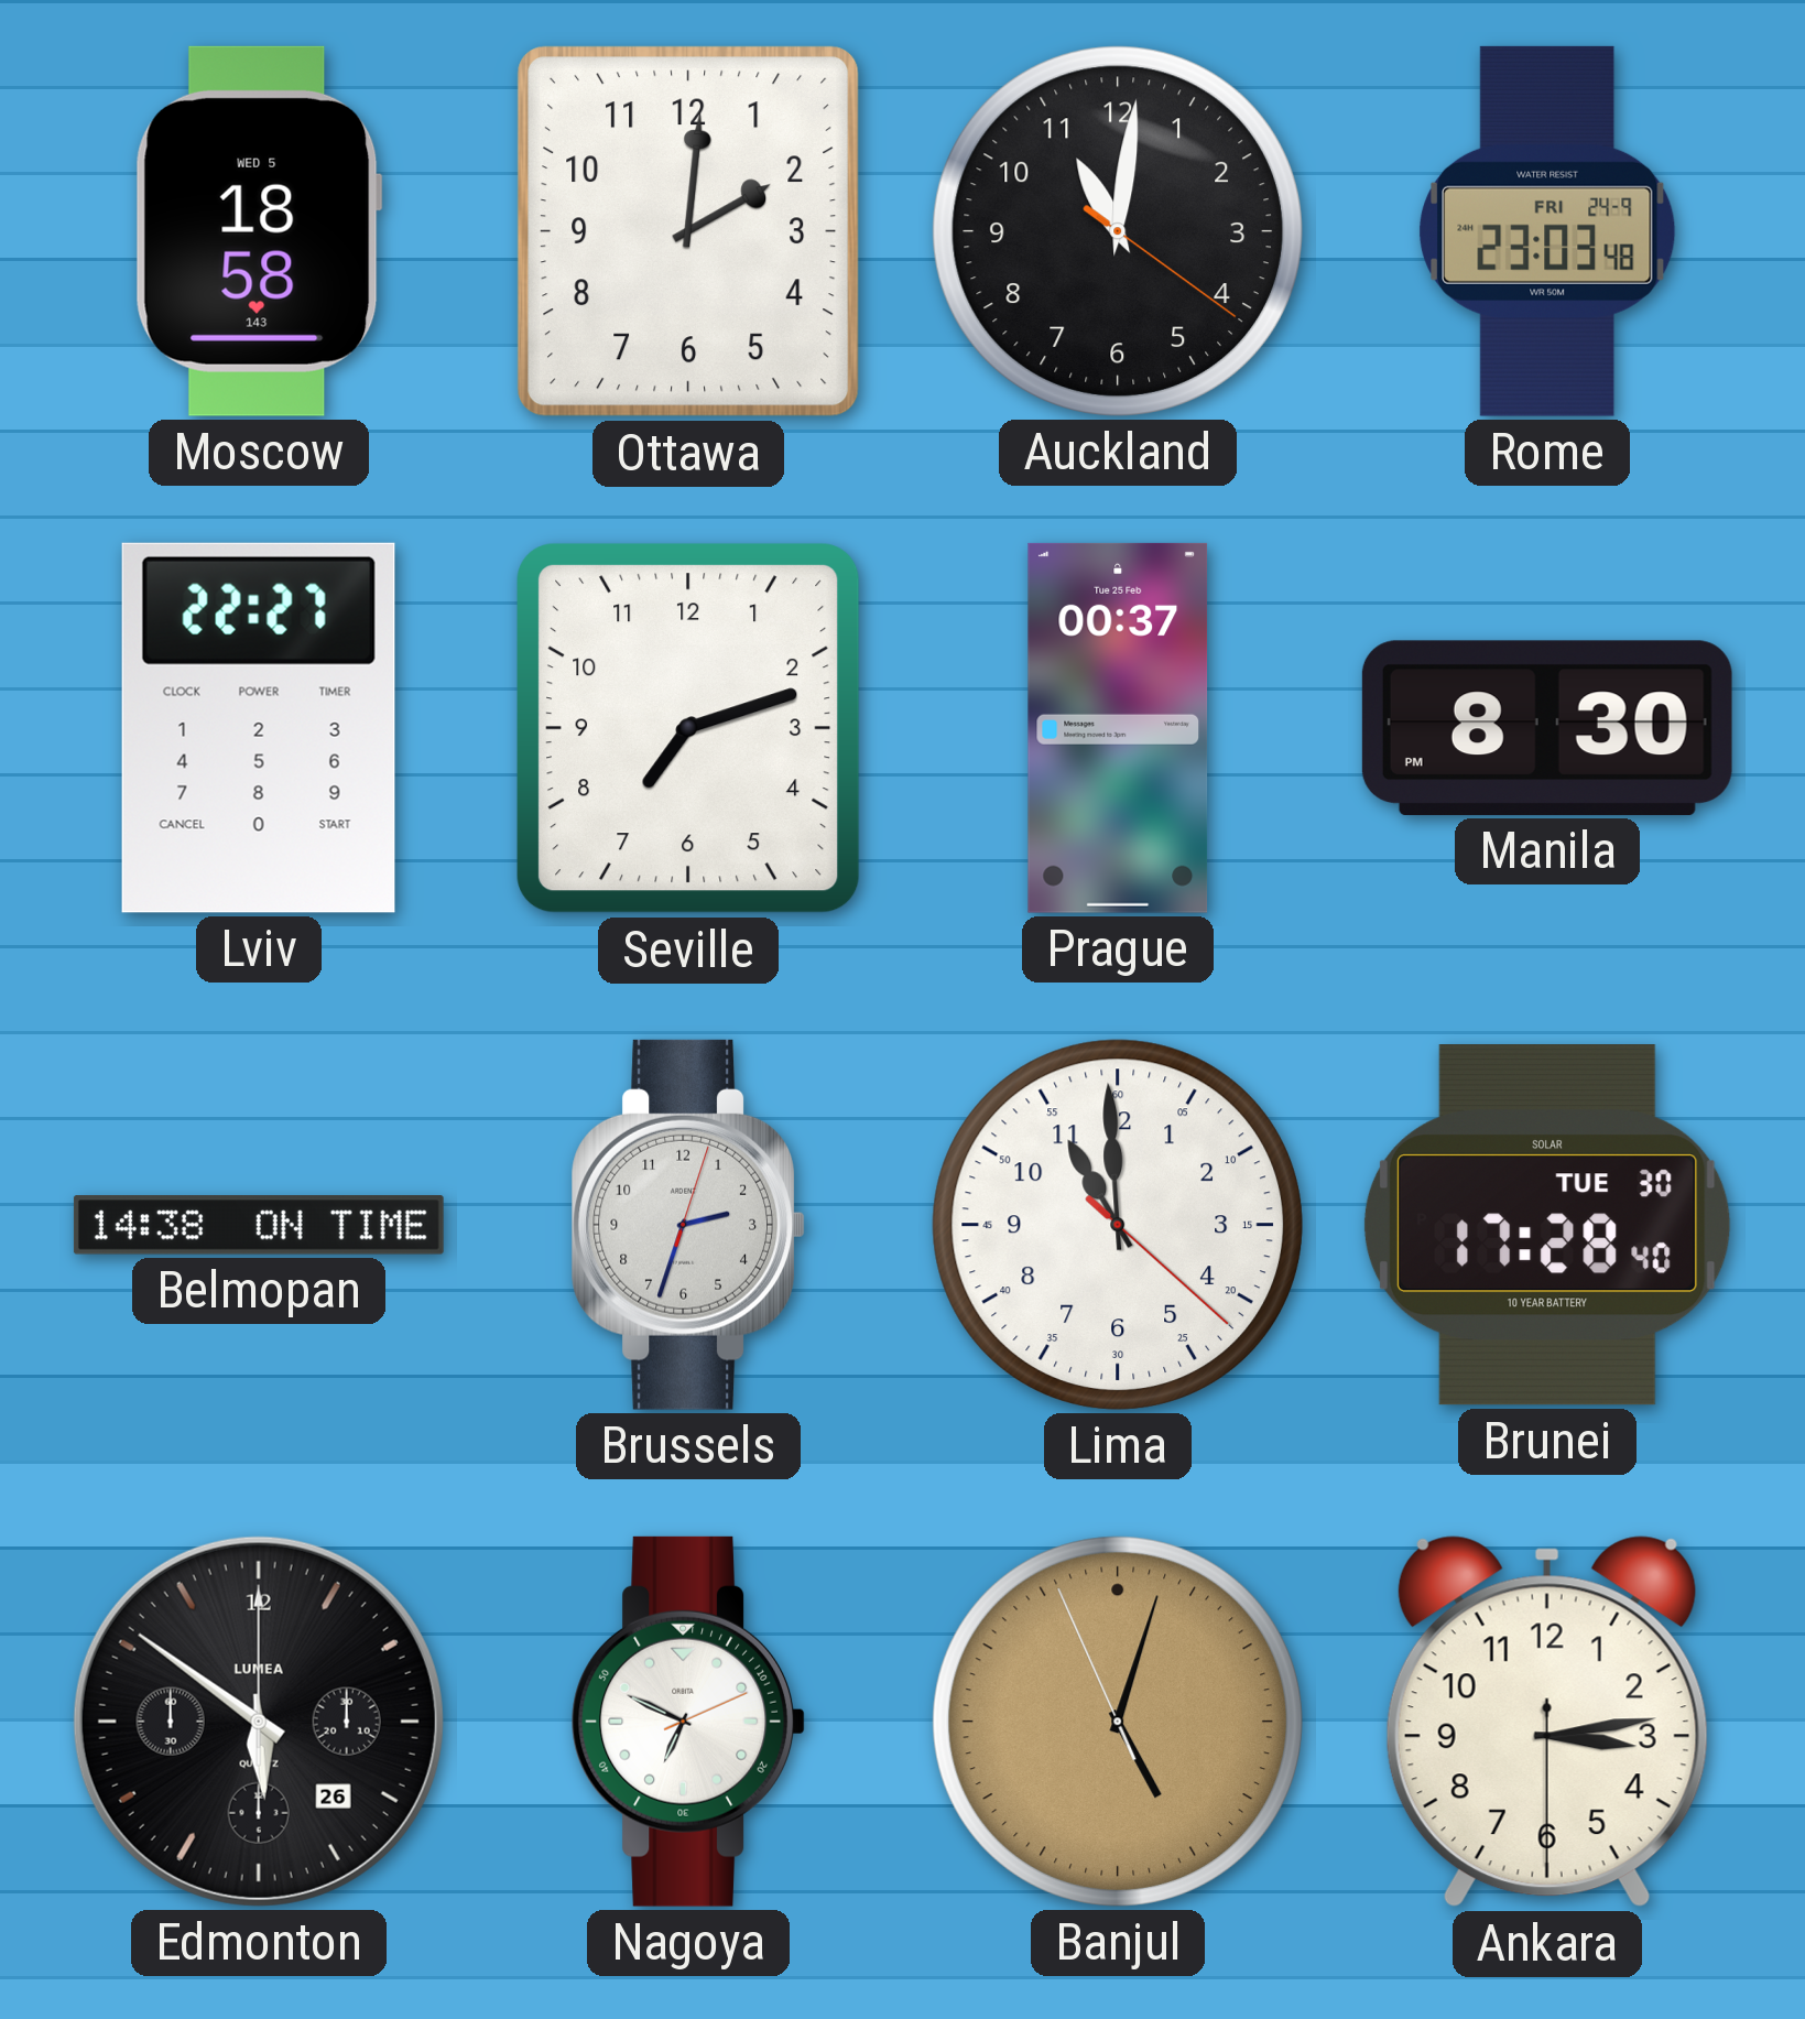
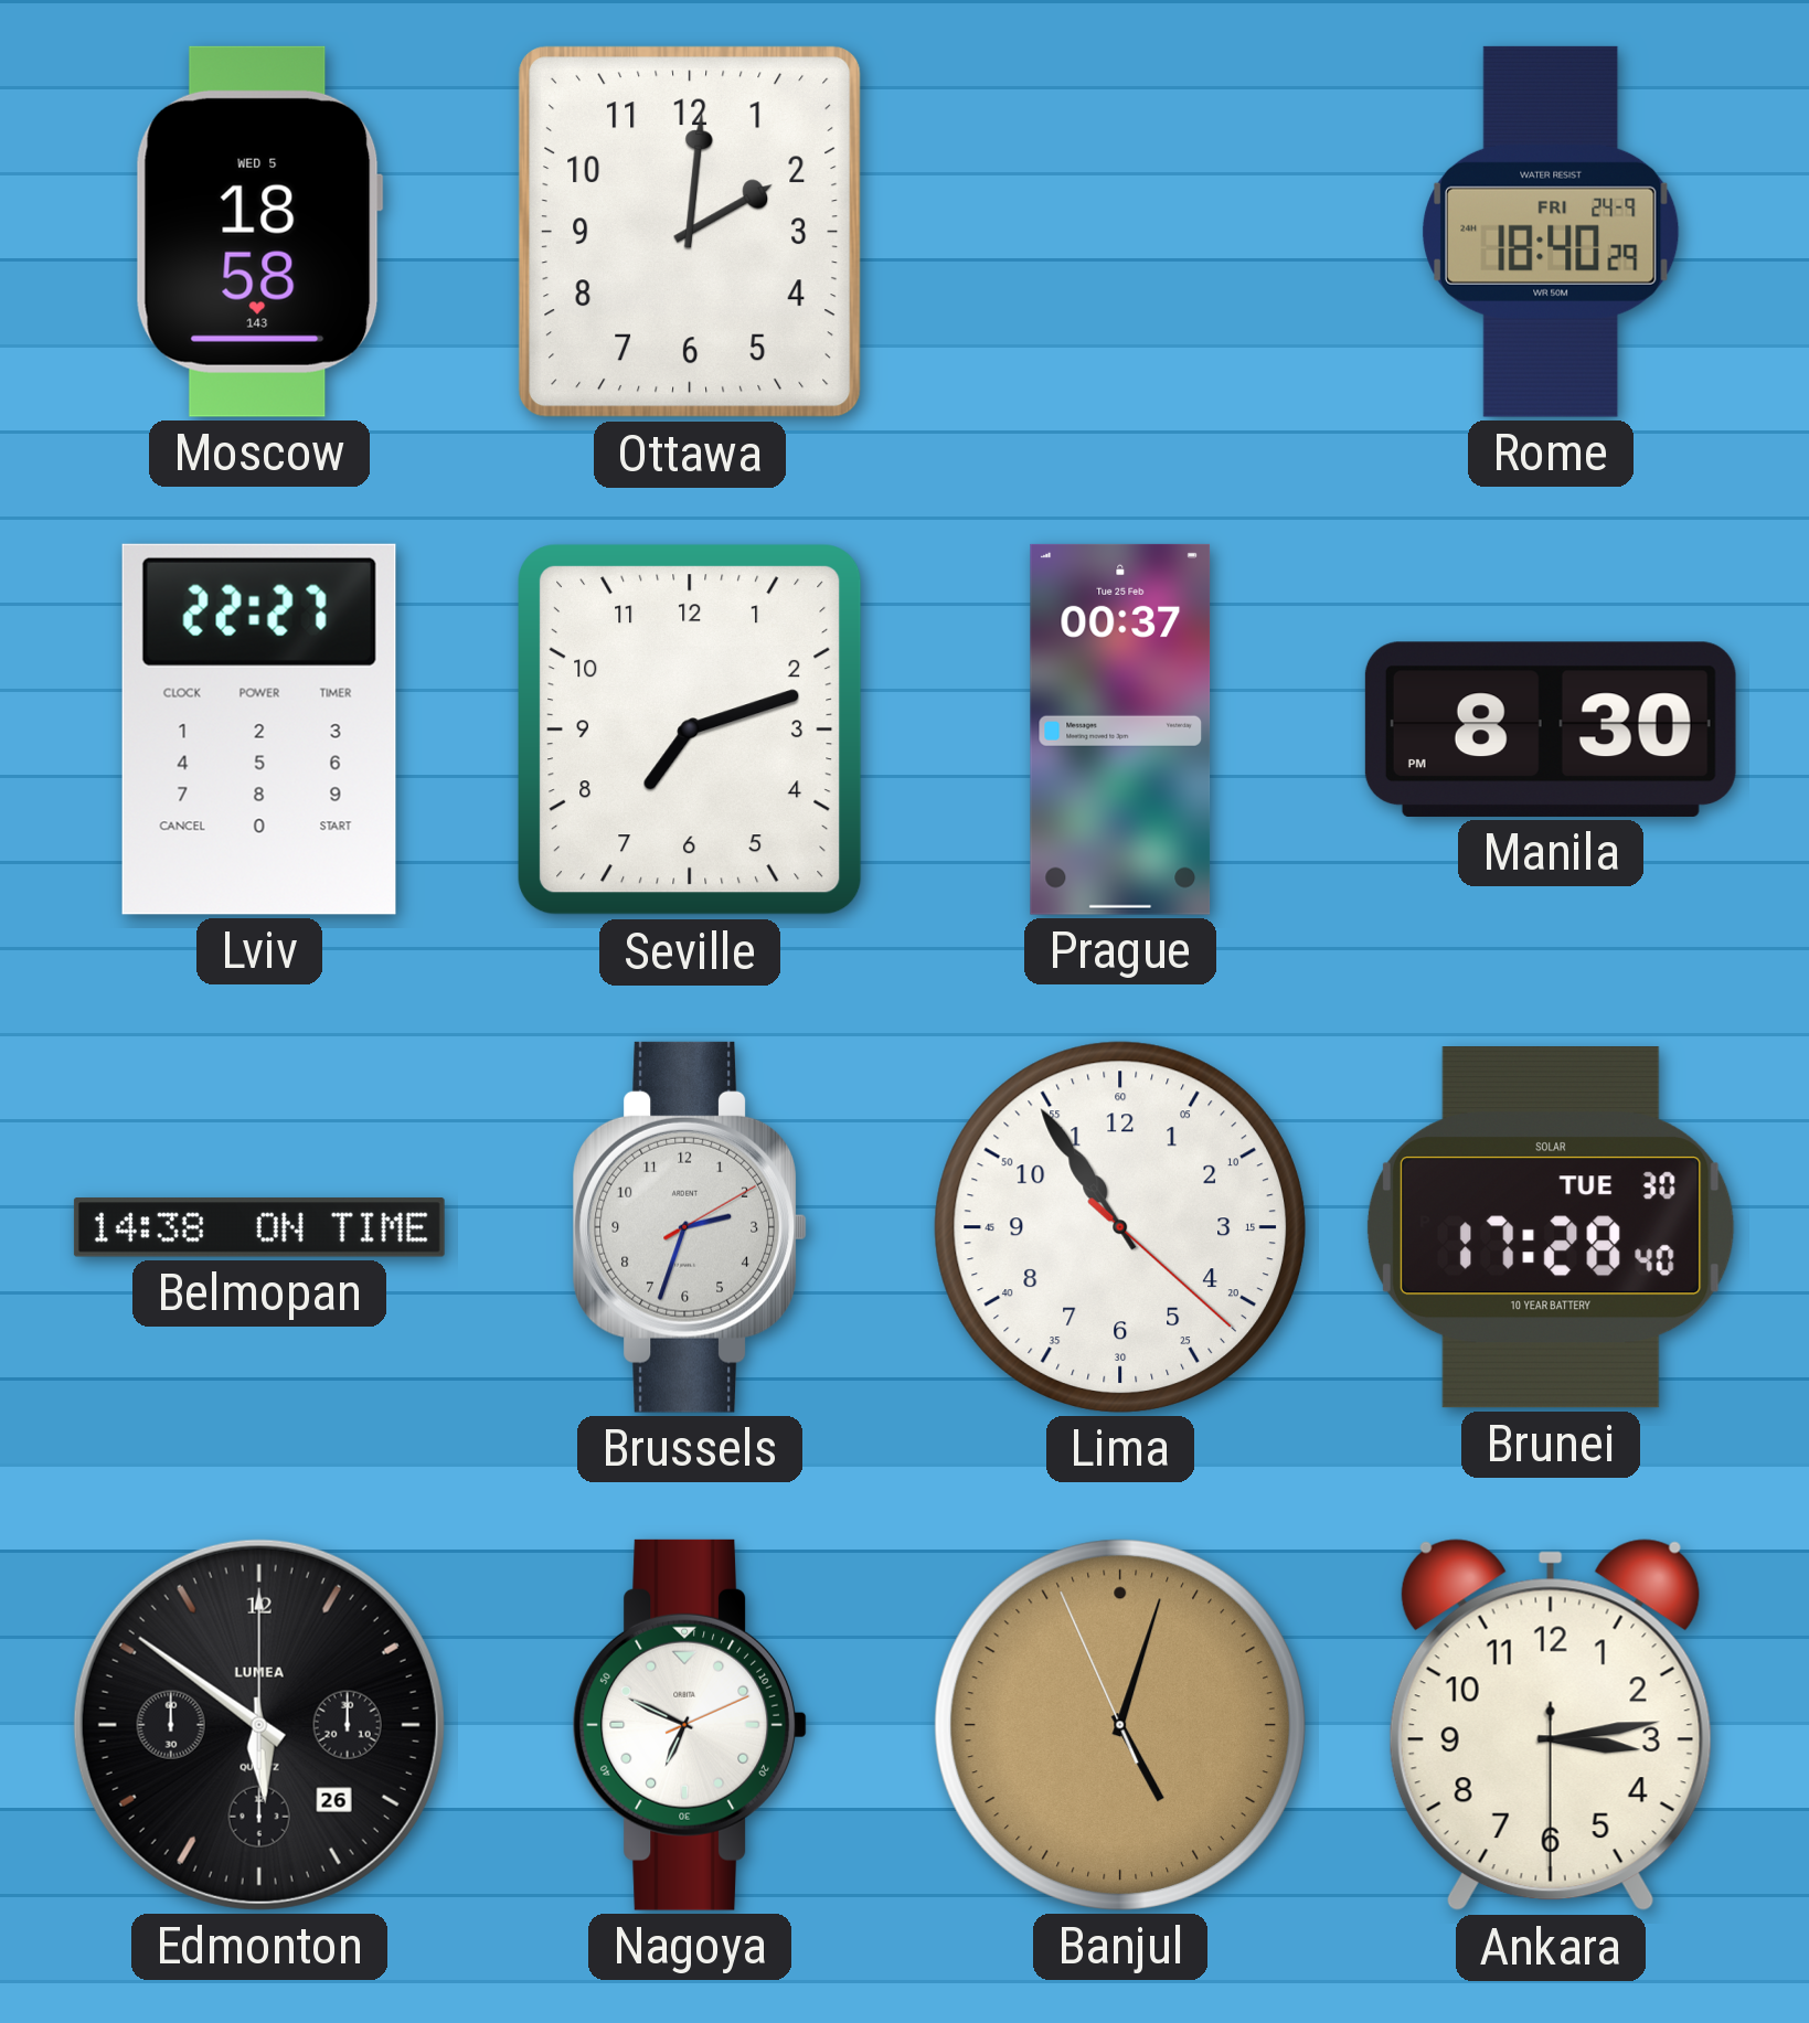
Auckland: 11:01 -> none (1118, 231)
Rome: 23:03 -> 18:40 (1552, 232)
Brussels: 2:33:03 -> 2:33:10 (690, 1227)
Lima: 10:59 -> 10:54 (1120, 1227)
